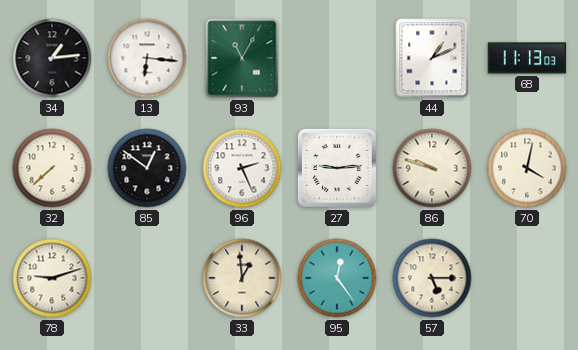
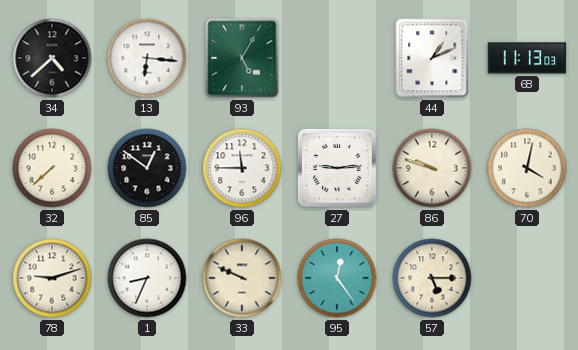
34: 1:14 -> 4:38 (52, 58)
93: 11:05 -> 5:05 (242, 58)
96: 2:26 -> 11:45 (242, 168)
1: none -> 8:34 (147, 278)
33: 12:59 -> 9:49 (242, 278)
